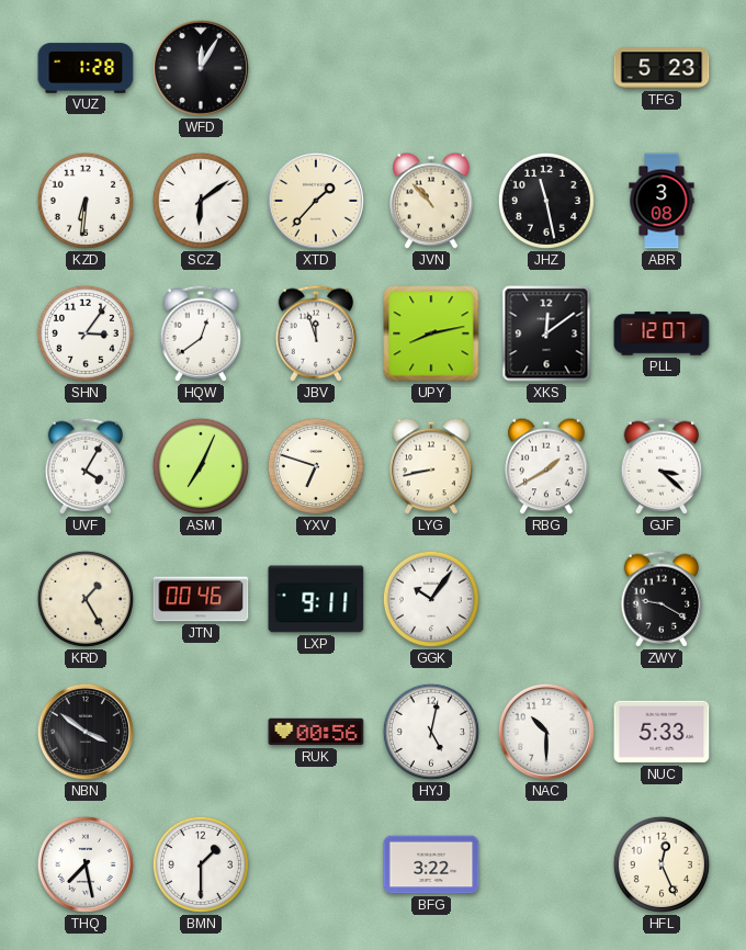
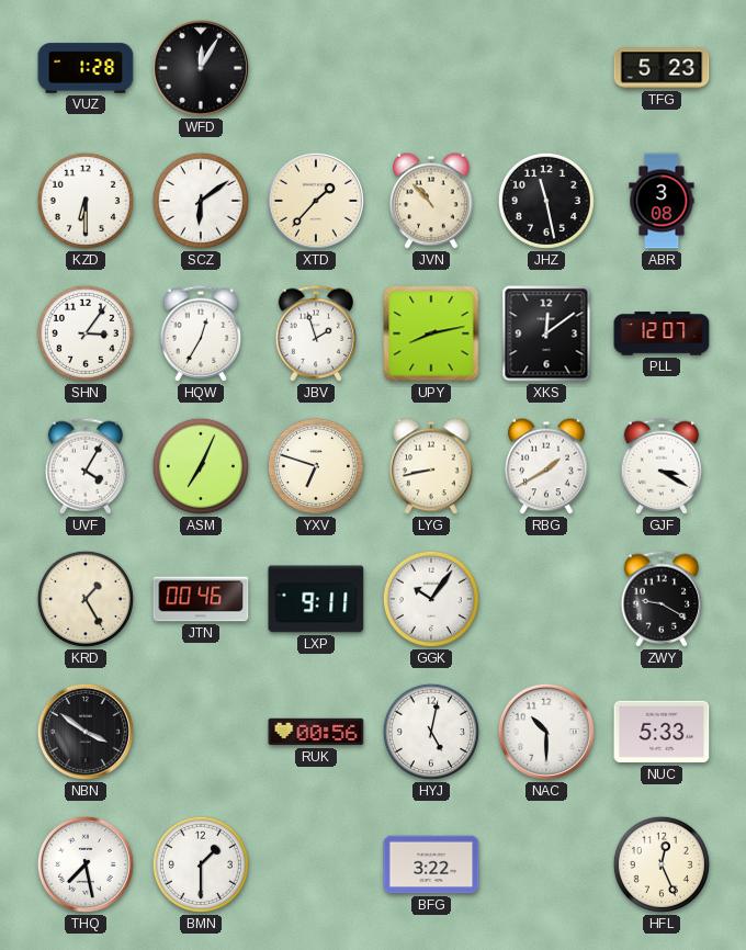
KZD: 6:31 -> 6:30 (86, 201)
HQW: 12:39 -> 12:35 (201, 333)
JBV: 11:57 -> 1:57 (316, 333)
GJF: 3:22 -> 3:20 (662, 466)
